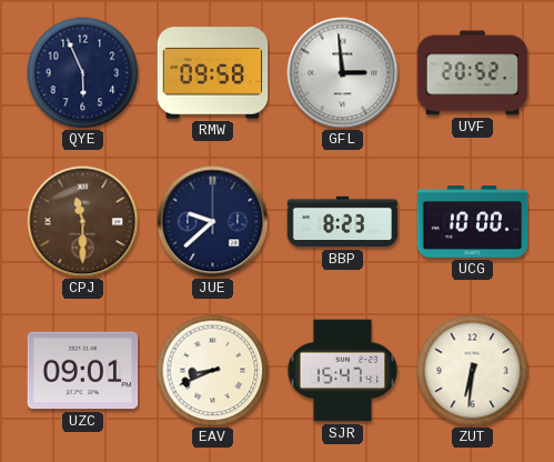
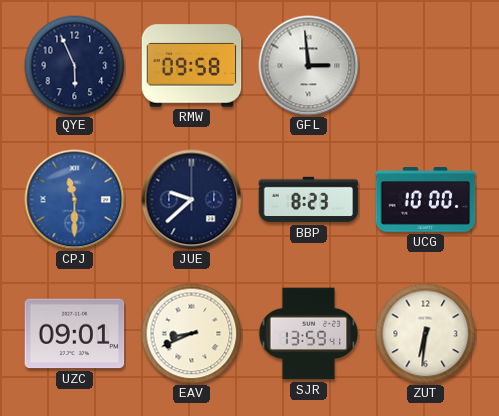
UVF: 20:52 -> none (473, 73)
CPJ dial: brown -> blue (75, 200)
SJR: 15:47 -> 13:59 (308, 334)
